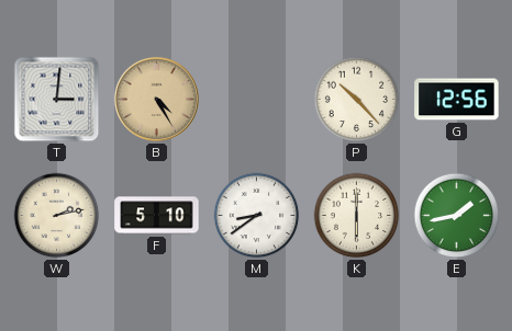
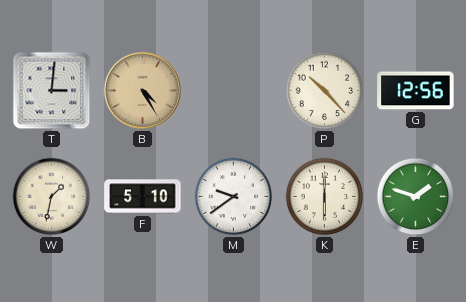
W: 2:13 -> 1:32 (52, 197)
M: 8:39 -> 9:39 (234, 197)
E: 1:43 -> 1:48 (416, 197)
